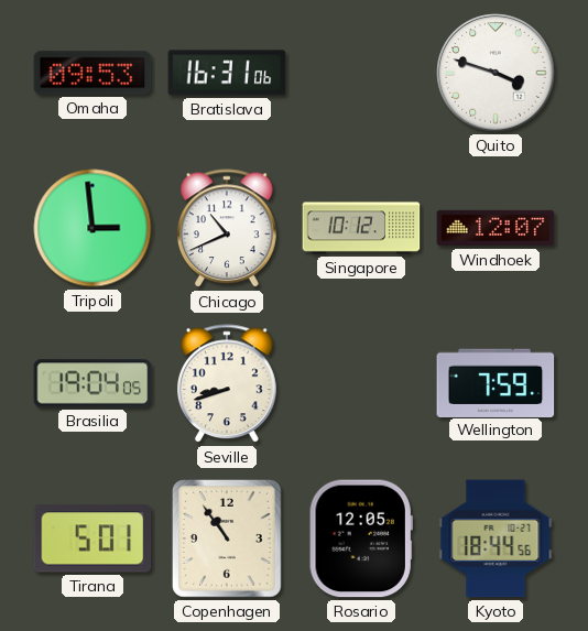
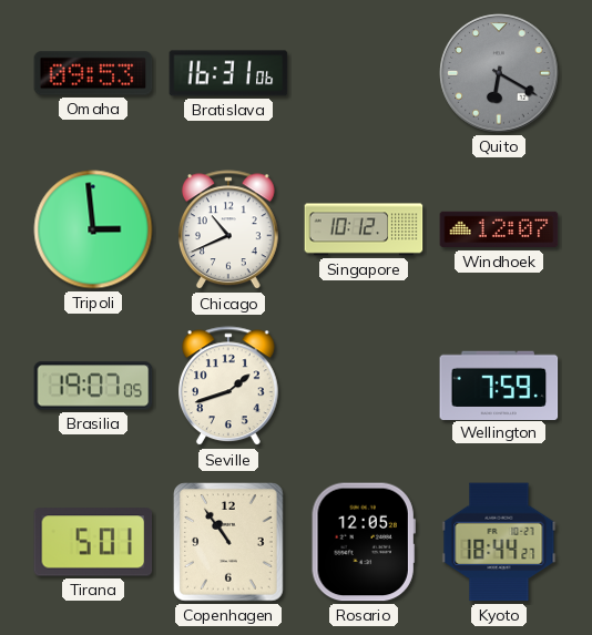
Quito: 3:48 -> 6:20 (499, 73)
Quito dial: white -> grey (499, 73)
Brasilia: 19:04 -> 19:07 (93, 386)
Seville: 8:42 -> 1:42 (229, 387)
Kyoto: 18:44:56 -> 18:44:27 (499, 542)
